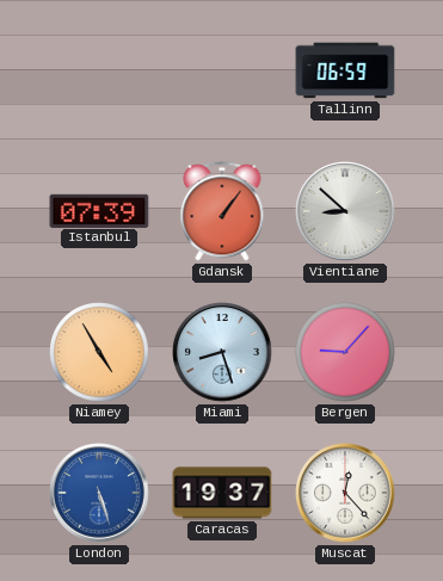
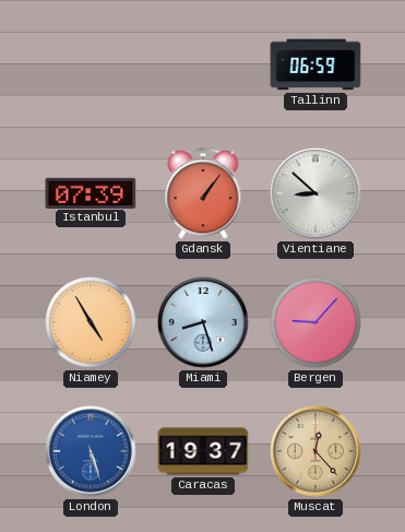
Muscat dial: white -> champagne (315, 451)
